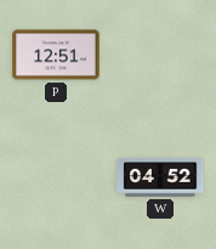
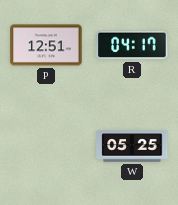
R: none -> 04:17 (132, 45)
W: 04:52 -> 05:25 (132, 146)
